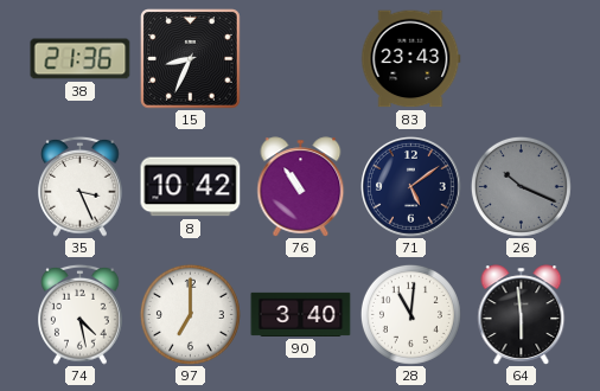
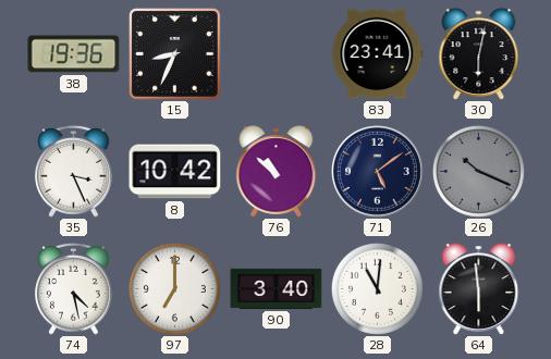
38: 21:36 -> 19:36 (74, 54)
83: 23:43 -> 23:41 (378, 54)
30: none -> 6:02 (479, 54)
76: 10:54 -> 10:52 (277, 172)
